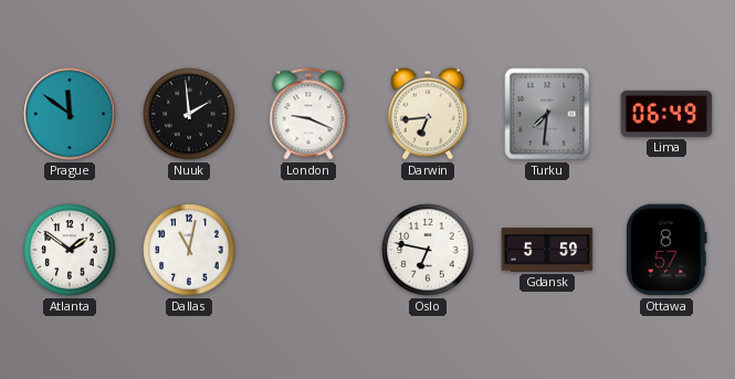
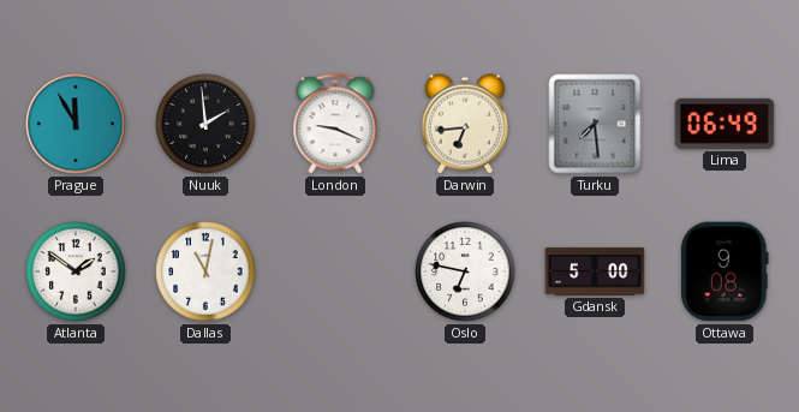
Prague: 11:51 -> 11:55 (76, 124)
Turku: 7:31 -> 7:29 (595, 124)
Gdansk: 5:59 -> 5:00 (595, 271)
Ottawa: 8:57 -> 9:08 (726, 271)
